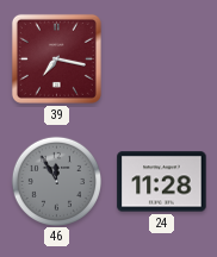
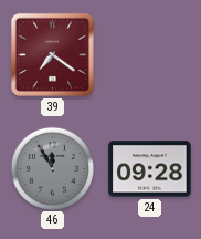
39: 7:17 -> 7:21 (52, 54)
24: 11:28 -> 09:28 (150, 169)
